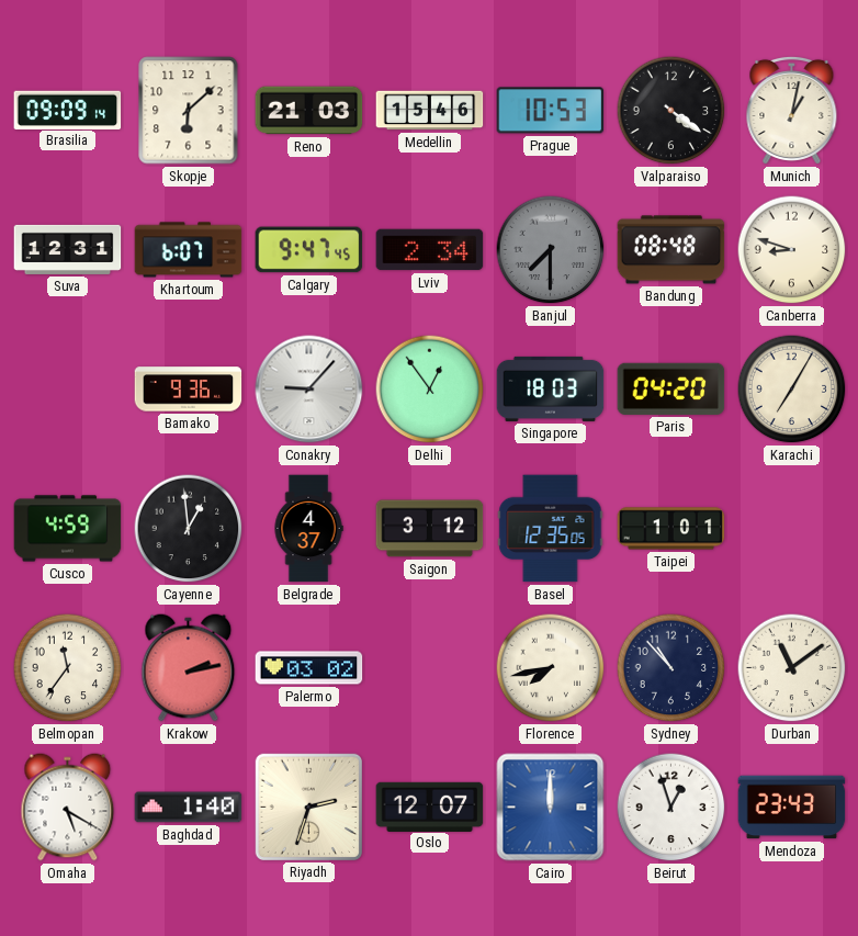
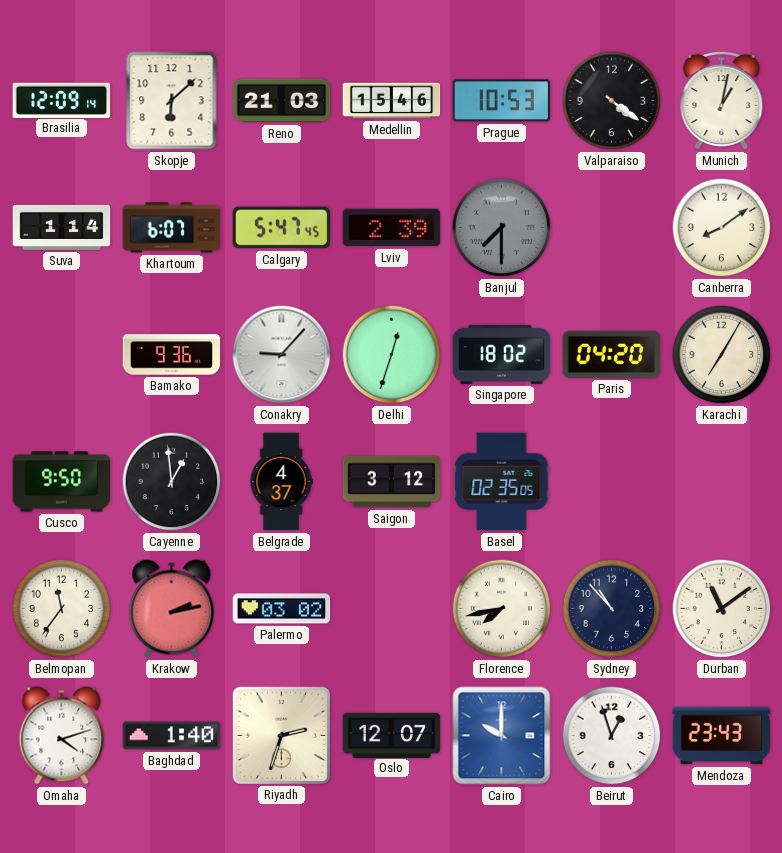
Brasilia: 09:09 -> 12:09 (62, 100)
Suva: 12:31 -> 1:14 (62, 227)
Calgary: 9:47 -> 5:47 (282, 228)
Lviv: 2:34 -> 2:39 (392, 228)
Bandung: 08:48 -> none (671, 250)
Canberra: 8:48 -> 8:09 (722, 228)
Delhi: 12:54 -> 12:33 (392, 355)
Singapore: 18:03 -> 18:02 (502, 354)
Cusco: 4:59 -> 9:50 (62, 482)
Basel: 12:35 -> 02:35 (502, 482)
Taipei: 1:01 -> none (671, 529)
Omaha: 5:20 -> 4:12 (62, 736)
Cairo: 12:00 -> 10:00 (502, 736)
